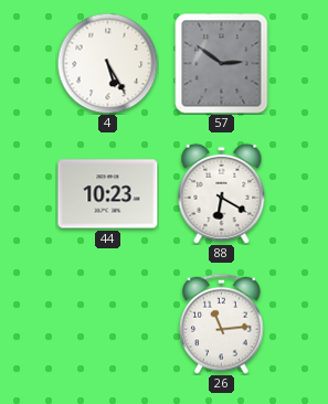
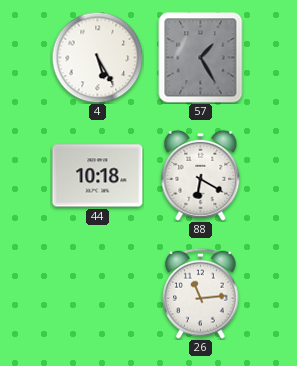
57: 2:51 -> 1:25 (201, 58)
44: 10:23 -> 10:18 (98, 176)
